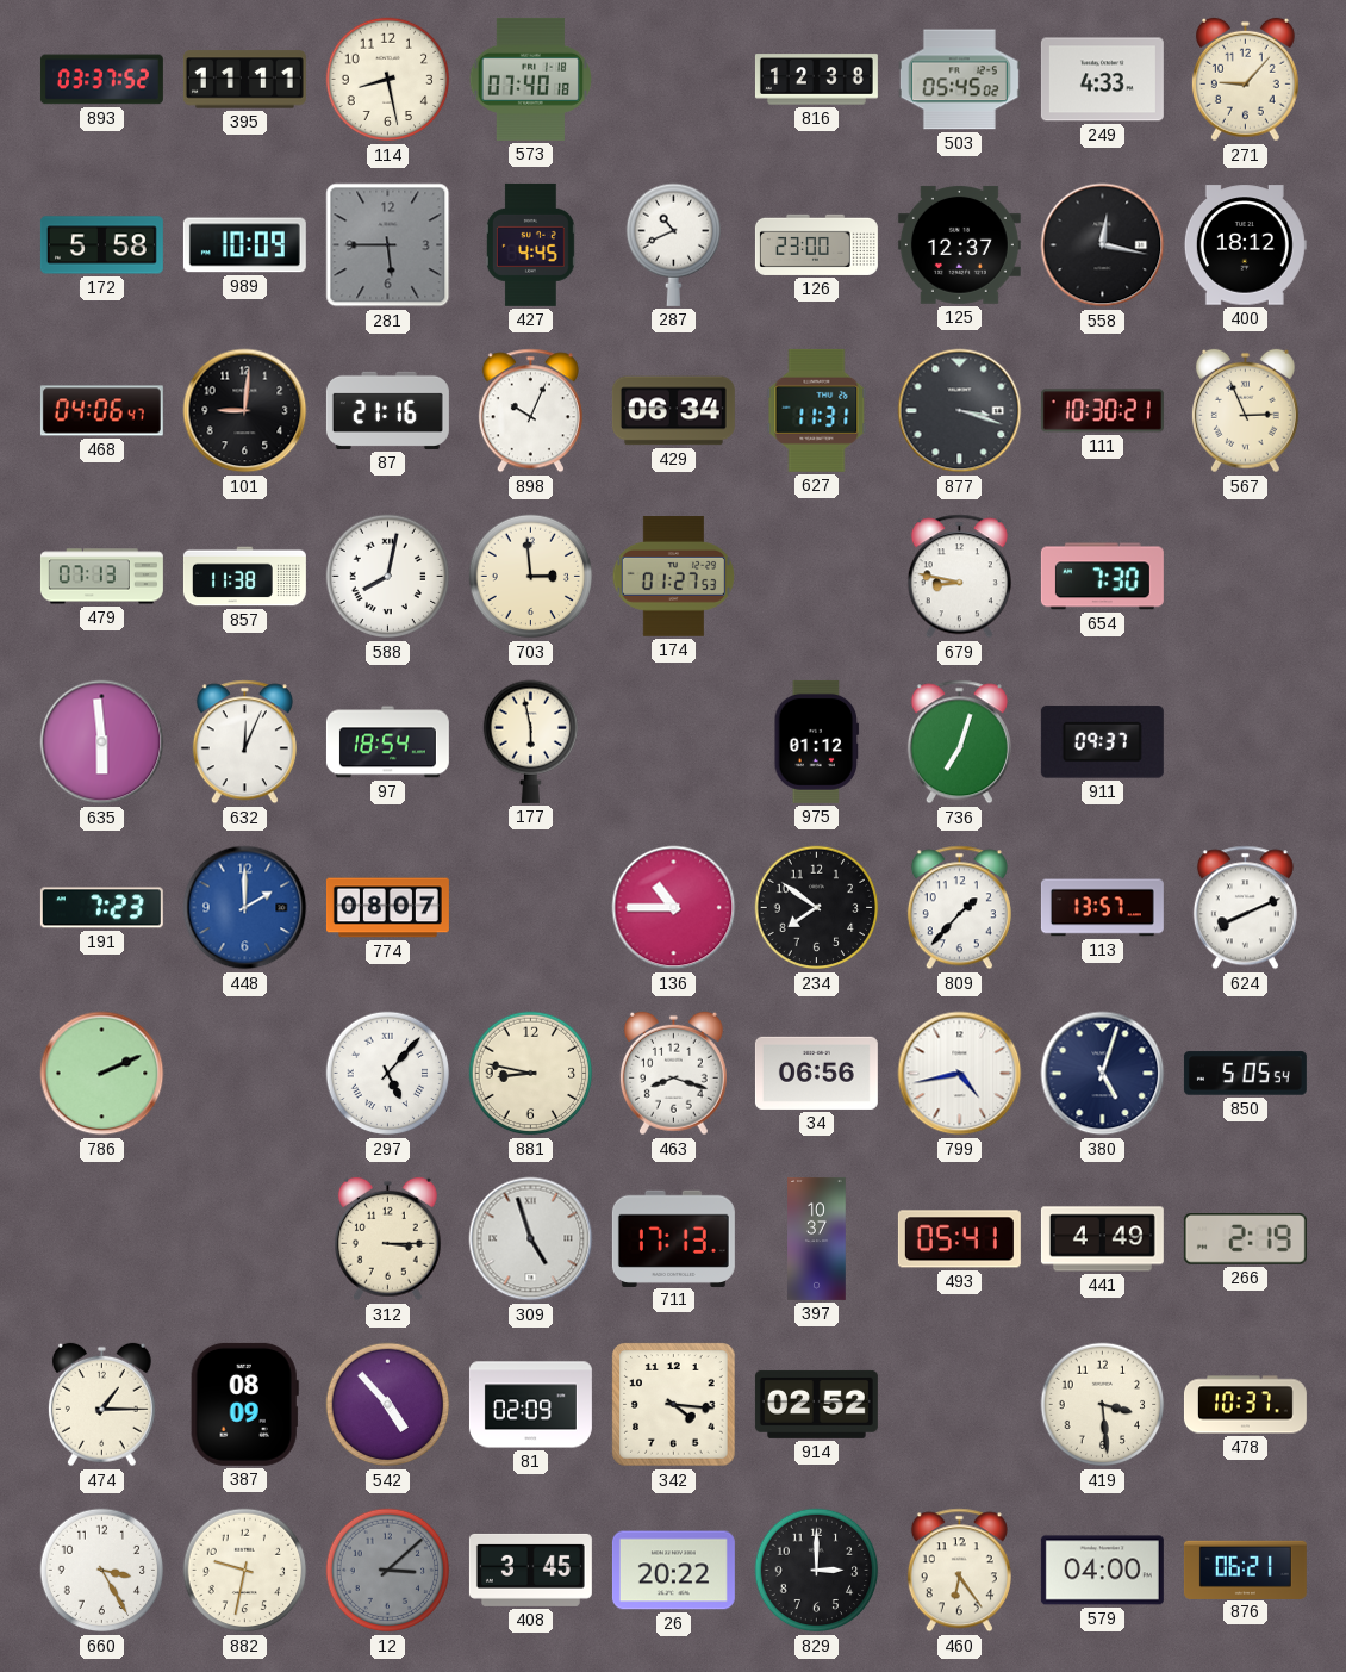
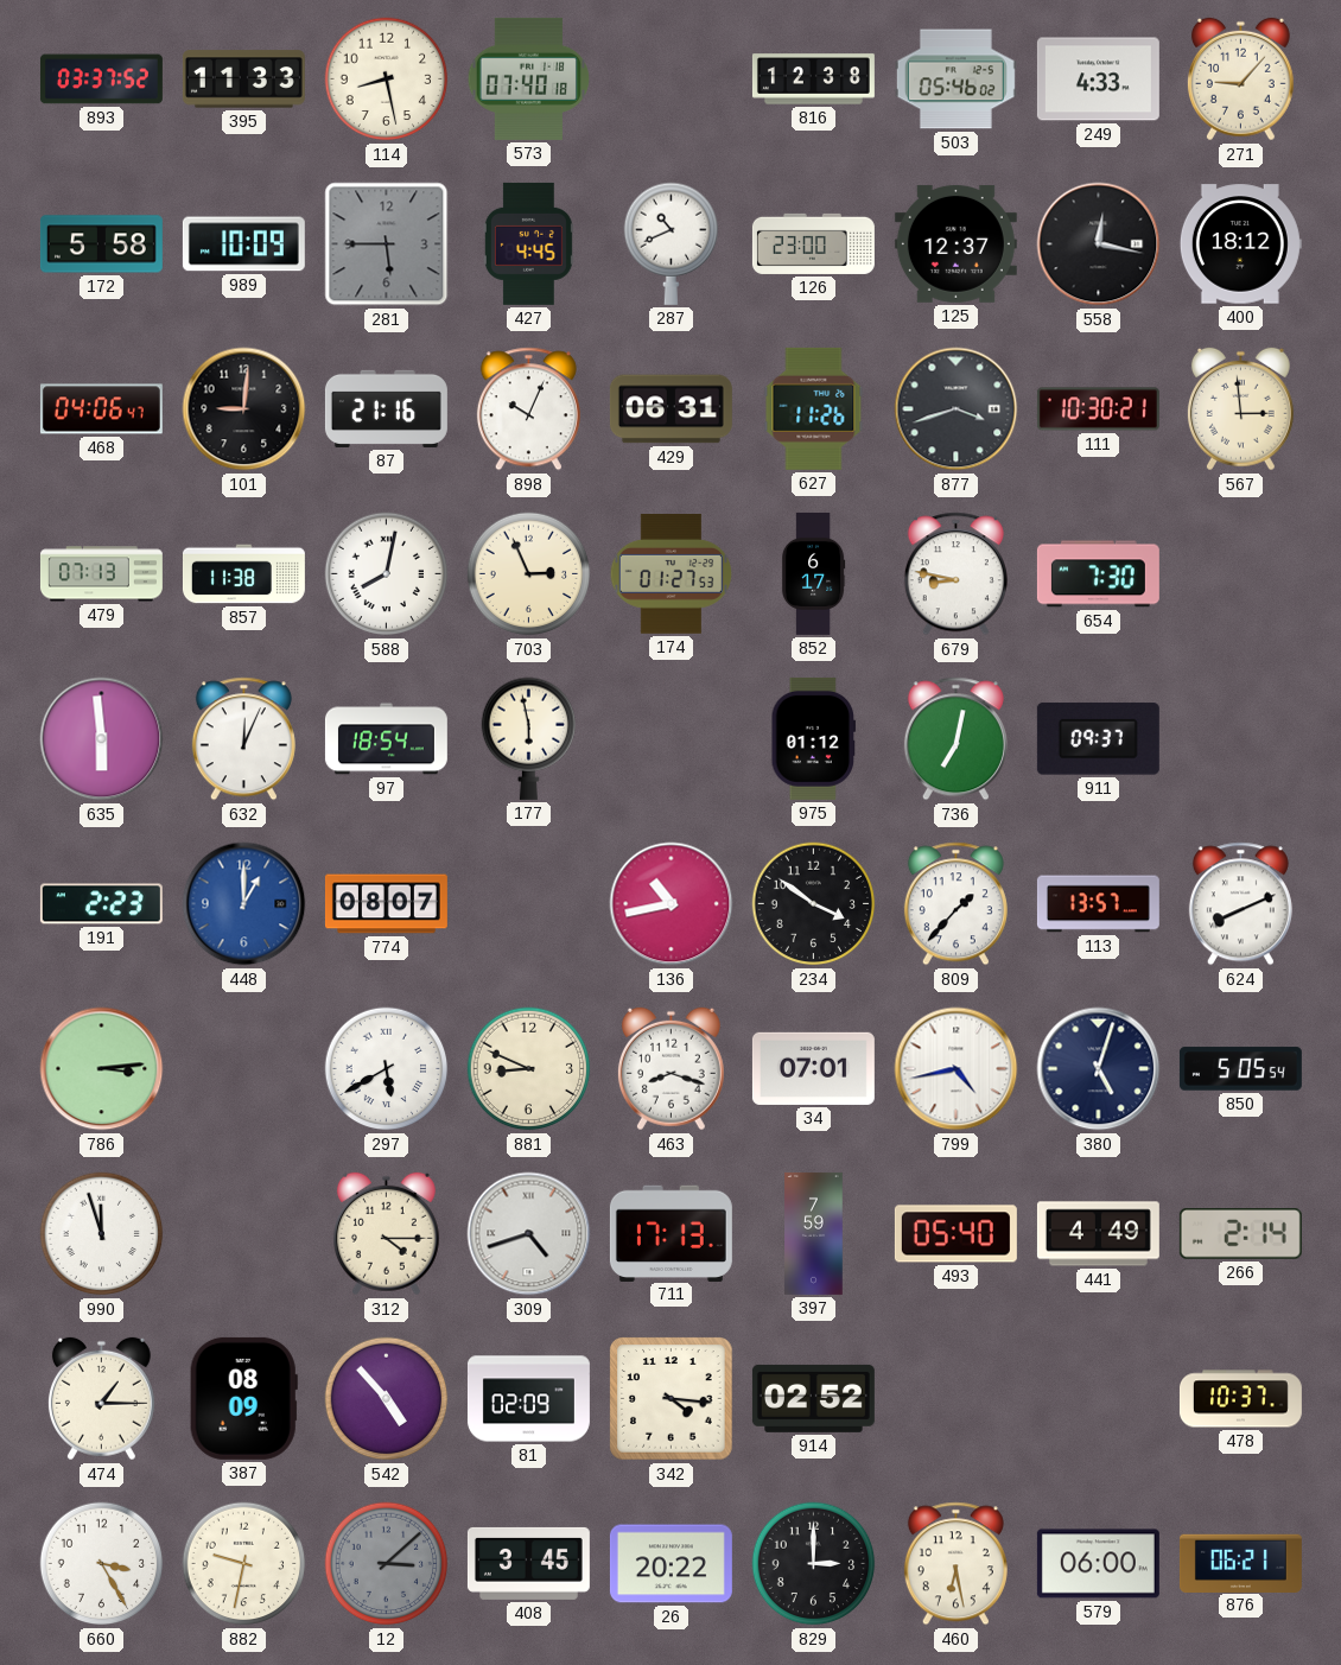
395: 11:11 -> 11:33 (243, 80)
503: 05:45 -> 05:46 (955, 80)
429: 06:34 -> 06:31 (670, 409)
627: 11:31 -> 11:26 (814, 408)
877: 3:18 -> 3:42 (957, 409)
567: 2:56 -> 2:59 (1240, 409)
703: 2:59 -> 2:56 (529, 574)
852: none -> 6:17 (813, 573)
736: 7:03 -> 7:02 (955, 739)
191: 7:23 -> 2:23 (101, 904)
448: 2:00 -> 1:00 (244, 904)
136: 10:45 -> 10:43 (672, 904)
234: 7:51 -> 3:51 (814, 904)
786: 2:11 -> 3:14 (102, 1069)
297: 5:07 -> 5:40 (387, 1069)
881: 8:47 -> 8:49 (529, 1069)
34: 06:56 -> 07:01 (813, 1068)
990: none -> 11:57 (102, 1234)
312: 3:15 -> 4:15 (386, 1234)
309: 4:57 -> 4:42 (529, 1234)
397: 10:37 -> 7:59 (814, 1233)
493: 05:41 -> 05:40 (955, 1234)
266: 2:19 -> 2:14 (1240, 1234)
419: 3:29 -> none (1103, 1405)
460: 6:24 -> 6:28 (955, 1564)
579: 04:00 -> 06:00 (1098, 1564)
